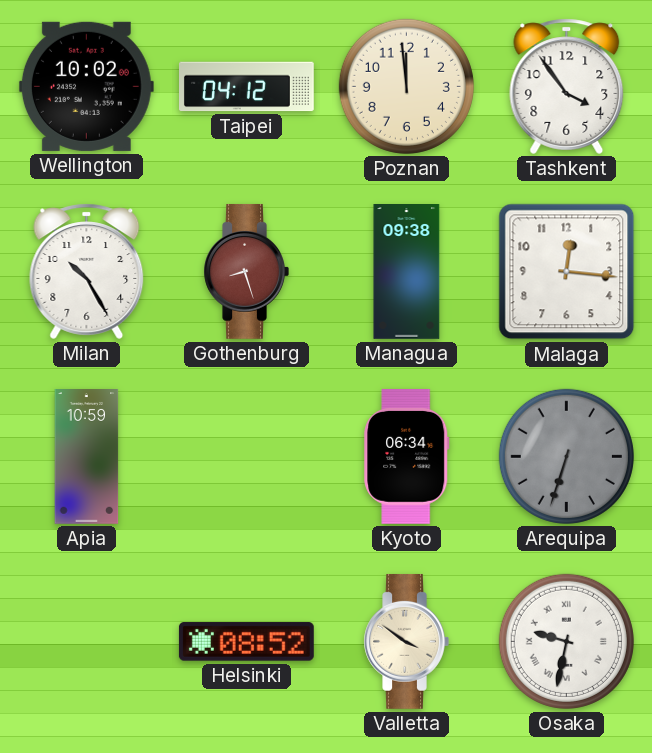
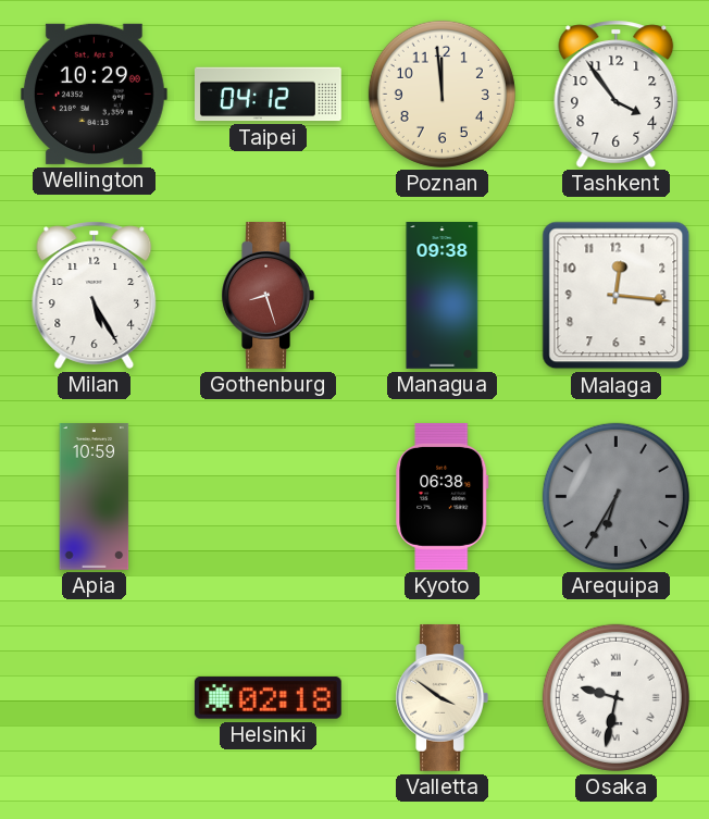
Wellington: 10:02 -> 10:29 (94, 94)
Milan: 10:25 -> 5:25 (95, 295)
Kyoto: 06:34 -> 06:38 (443, 496)
Arequipa: 6:33 -> 6:35 (615, 496)
Helsinki: 08:52 -> 02:18 (268, 698)
